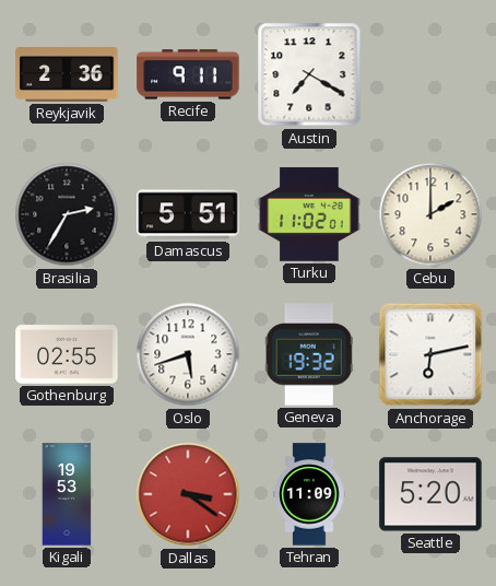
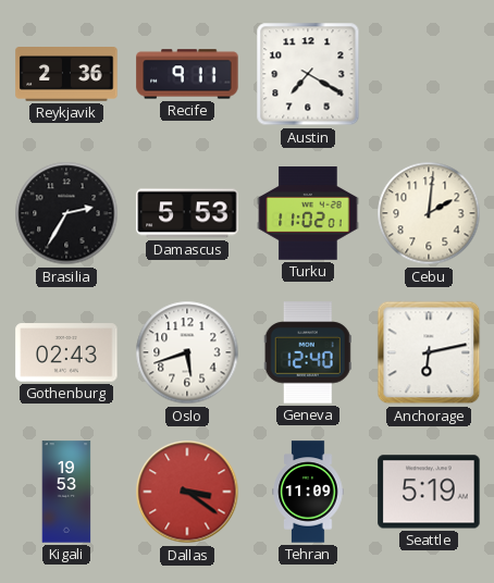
Damascus: 5:51 -> 5:53 (187, 213)
Cebu: 2:00 -> 2:01 (429, 213)
Gothenburg: 02:55 -> 02:43 (66, 352)
Geneva: 19:32 -> 12:40 (308, 352)
Seattle: 5:20 -> 5:19 (429, 492)
